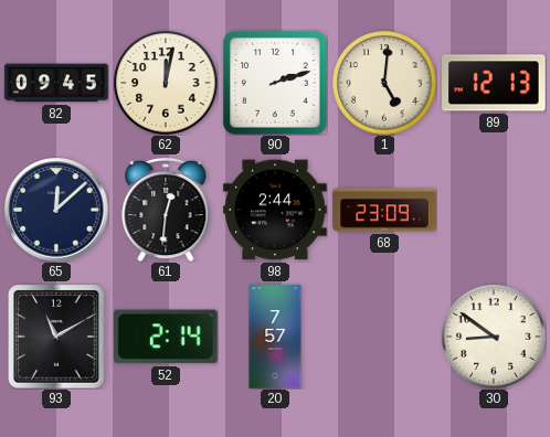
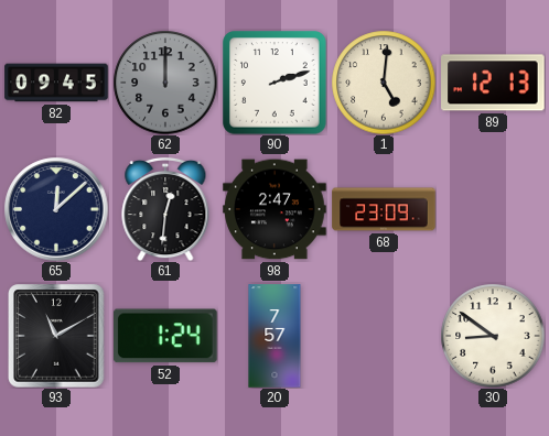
62: 12:02 -> 12:00 (165, 83)
62 dial: cream -> grey (165, 83)
98: 2:44 -> 2:47 (274, 209)
52: 2:14 -> 1:24 (166, 336)
